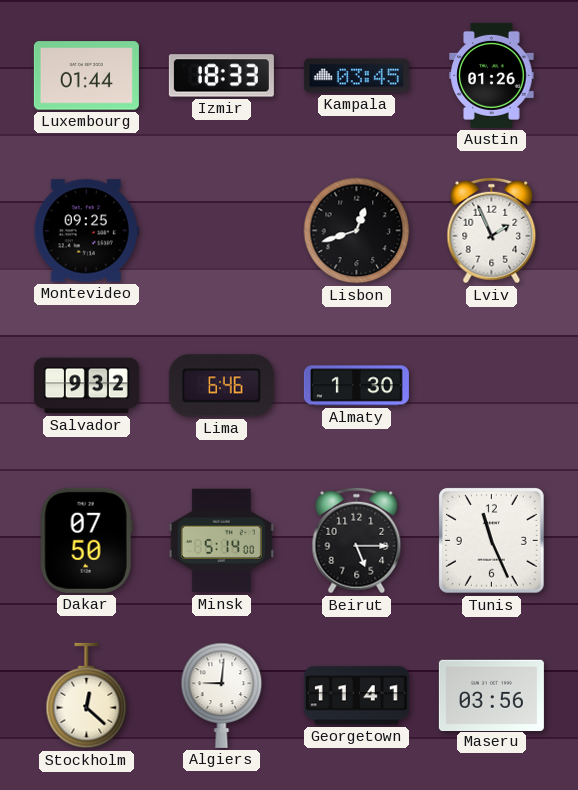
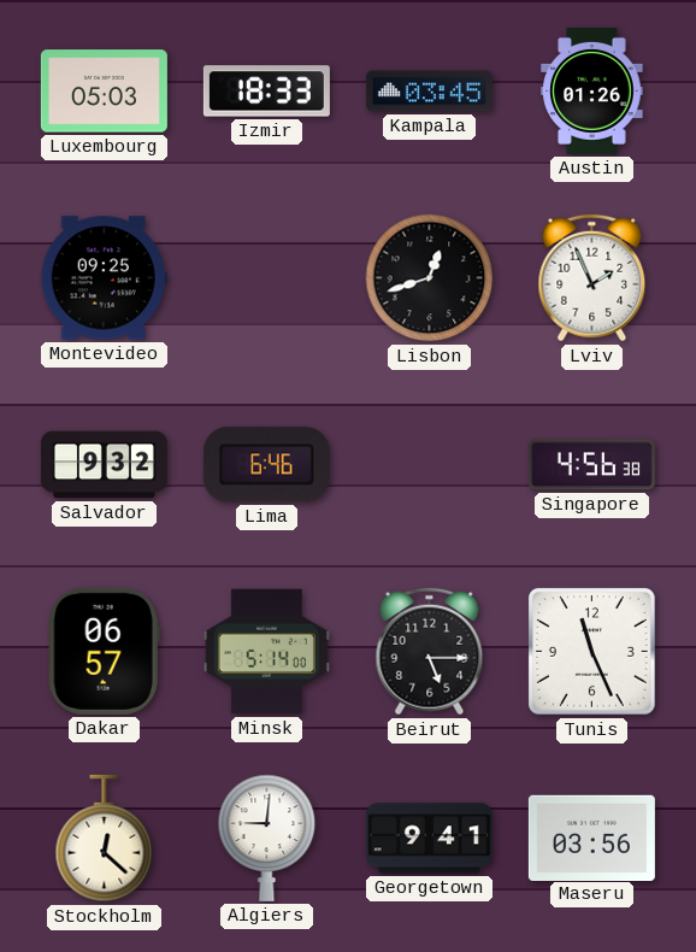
Luxembourg: 01:44 -> 05:03 (104, 92)
Almaty: 1:30 -> none (356, 386)
Singapore: none -> 4:56 (591, 465)
Dakar: 07:50 -> 06:57 (104, 651)
Georgetown: 11:41 -> 9:41 (429, 839)
